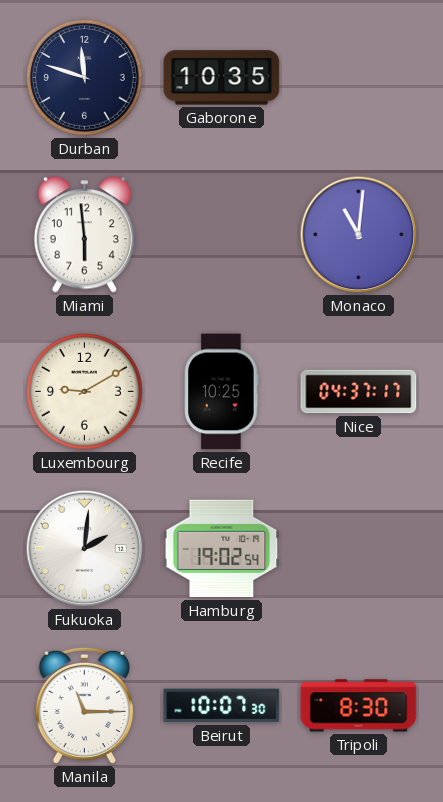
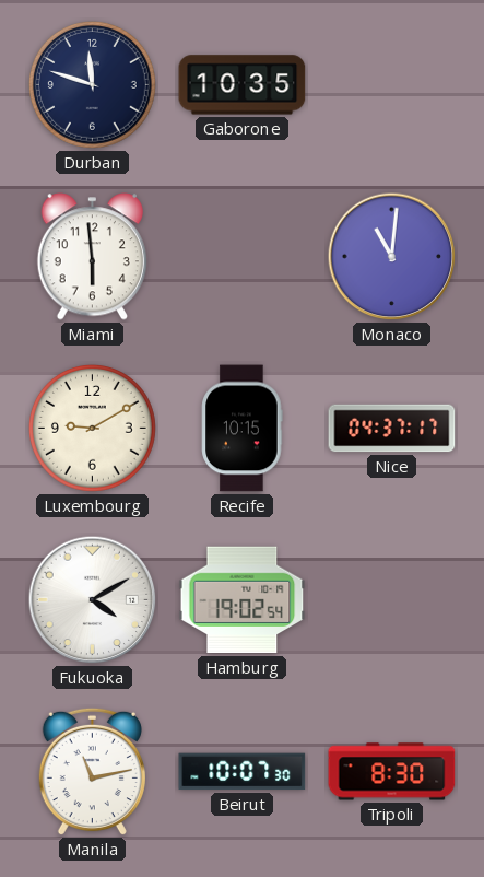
Recife: 10:25 -> 10:15 (243, 429)
Fukuoka: 2:01 -> 4:10 (93, 600)
Manila: 11:15 -> 11:13 (92, 772)
